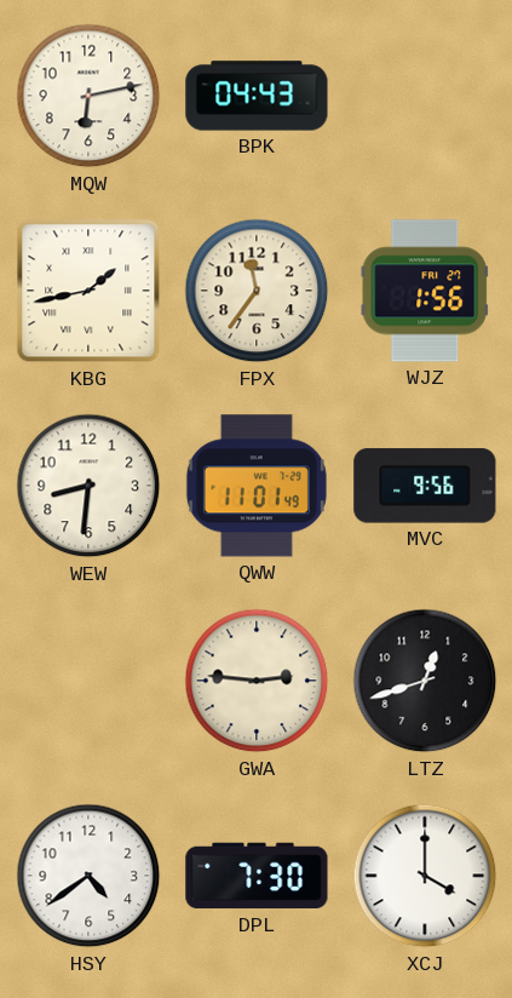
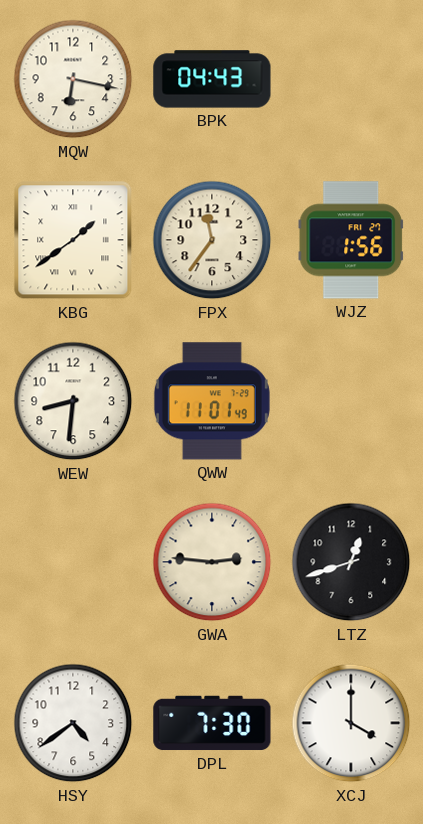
MQW: 6:13 -> 6:17 (73, 79)
KBG: 1:43 -> 1:39 (73, 240)
MVC: 9:56 -> none (425, 486)
